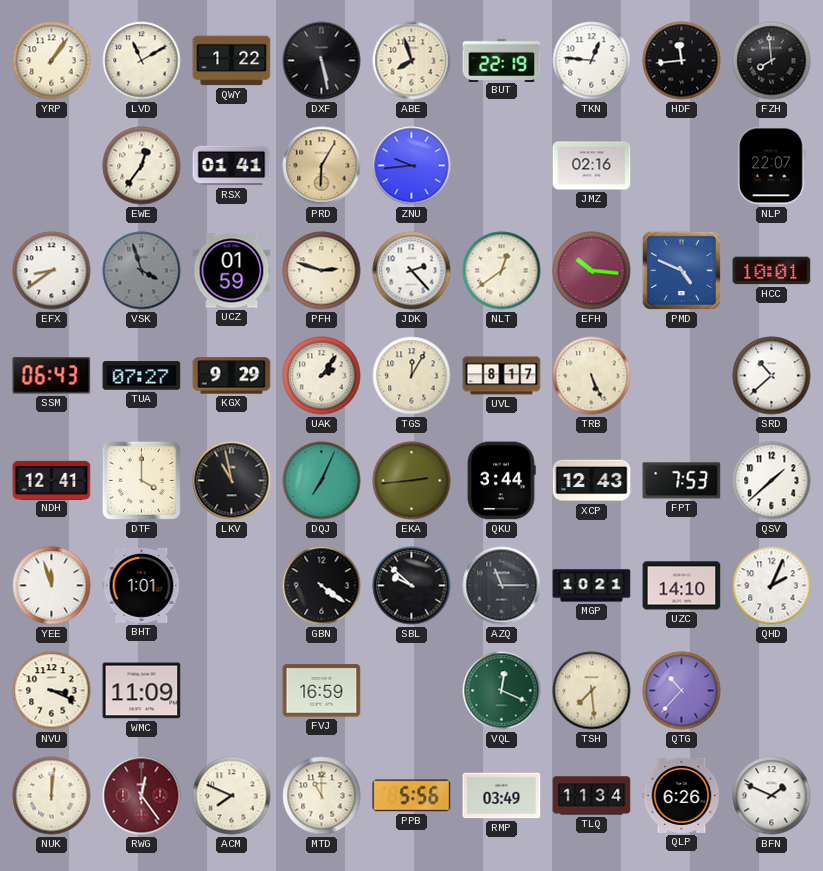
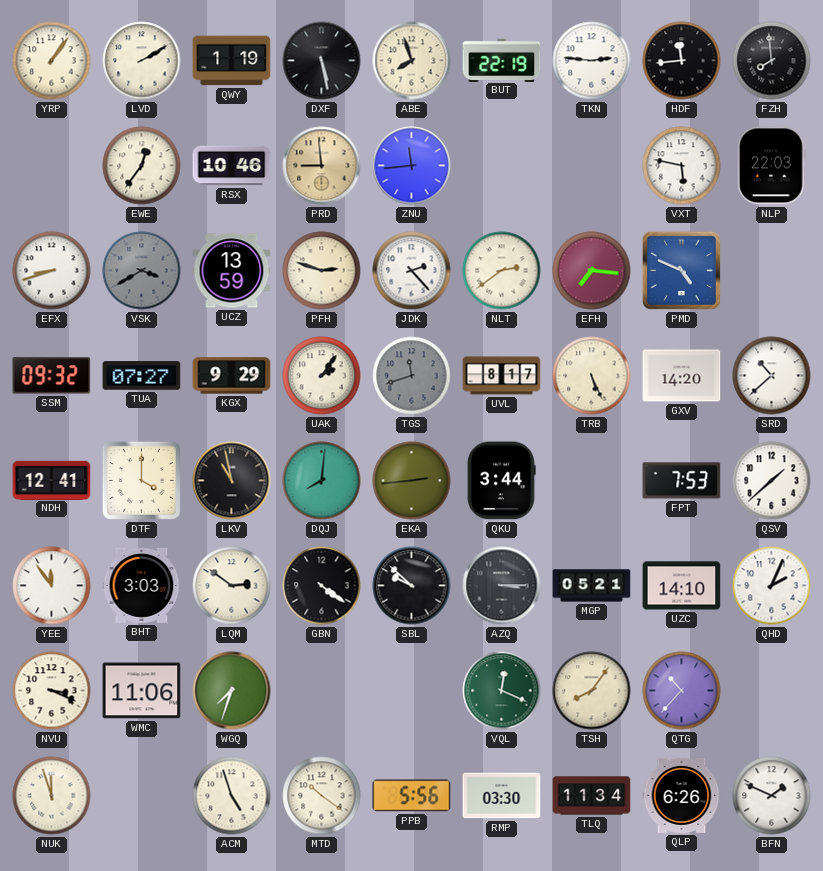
LVD: 11:10 -> 2:10 (142, 61)
QWY: 1:22 -> 1:19 (232, 61)
TKN: 12:46 -> 2:46 (592, 61)
RSX: 01:41 -> 10:46 (232, 166)
PRD: 6:05 -> 8:59 (322, 166)
ZNU: 9:44 -> 11:44 (412, 166)
JMZ: 02:16 -> none (592, 166)
VXT: none -> 5:47 (682, 166)
NLP: 22:07 -> 22:03 (772, 166)
EFX: 8:39 -> 8:42 (52, 271)
VSK: 3:57 -> 3:40 (142, 271)
UCZ: 01:59 -> 13:59 (232, 271)
NLT: 12:39 -> 2:39 (502, 271)
EFH: 10:16 -> 7:16 (592, 271)
HCC: 10:01 -> none (772, 271)
SSM: 06:43 -> 09:32 (52, 376)
TGS: 12:05 -> 11:42 (412, 376)
TGS dial: cream -> grey (412, 376)
GXV: none -> 14:20 (682, 376)
DQJ: 7:04 -> 8:01 (322, 481)
XCP: 12:43 -> none (592, 481)
YEE: 11:57 -> 11:54 (52, 586)
BHT: 1:01 -> 3:03 (142, 585)
LQM: none -> 2:51 (232, 586)
AZQ: 11:15 -> 3:15 (502, 586)
MGP: 10:21 -> 05:21 (592, 586)
WMC: 11:09 -> 11:06 (142, 691)
WGQ: none -> 7:33 (232, 691)
FVJ: 16:59 -> none (322, 691)
TSH: 7:29 -> 8:06 (592, 691)
NUK: 12:01 -> 11:57 (52, 796)
RWG: 12:24 -> none (142, 796)
ACM: 7:49 -> 4:57 (232, 796)
MTD: 11:00 -> 10:21 (322, 796)
RMP: 03:49 -> 03:30 (502, 796)
